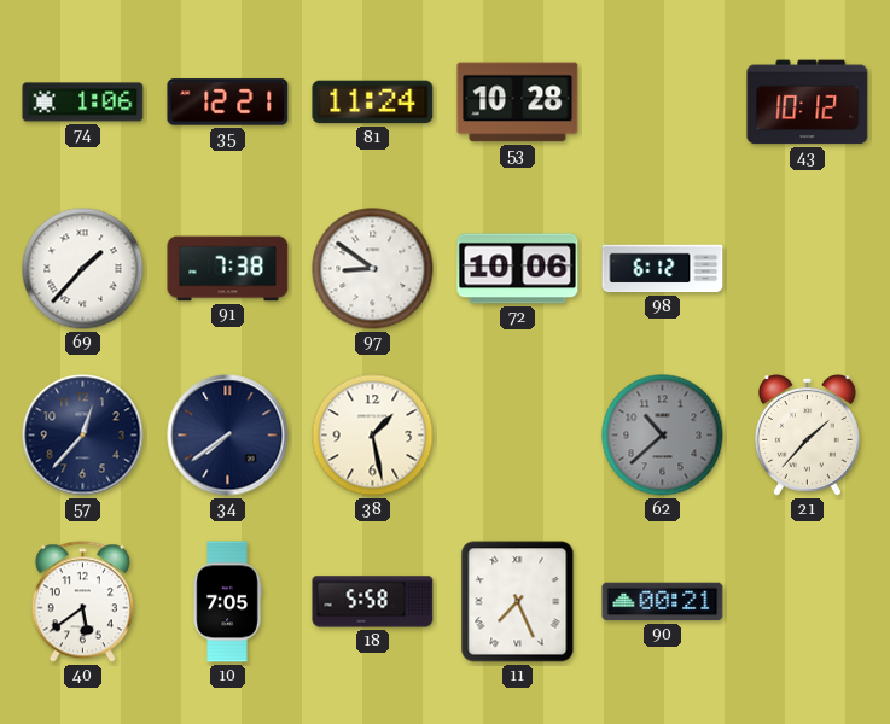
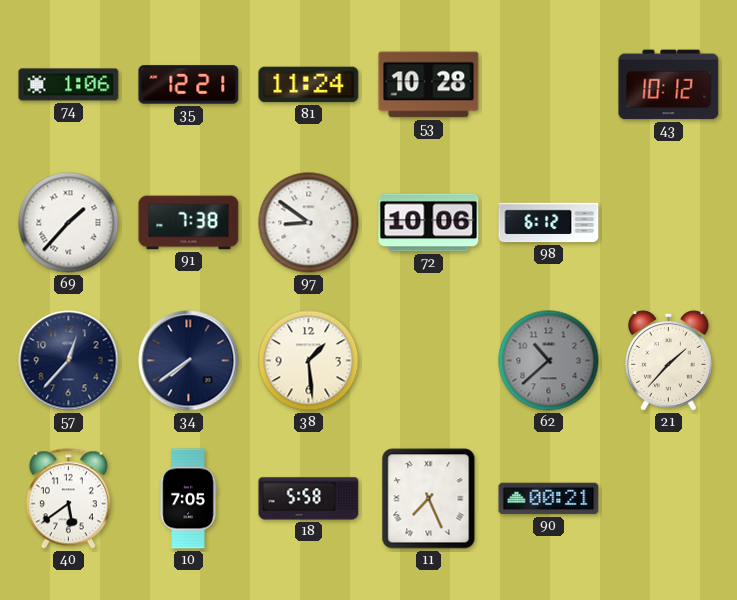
38: 1:28 -> 1:29 (309, 361)
